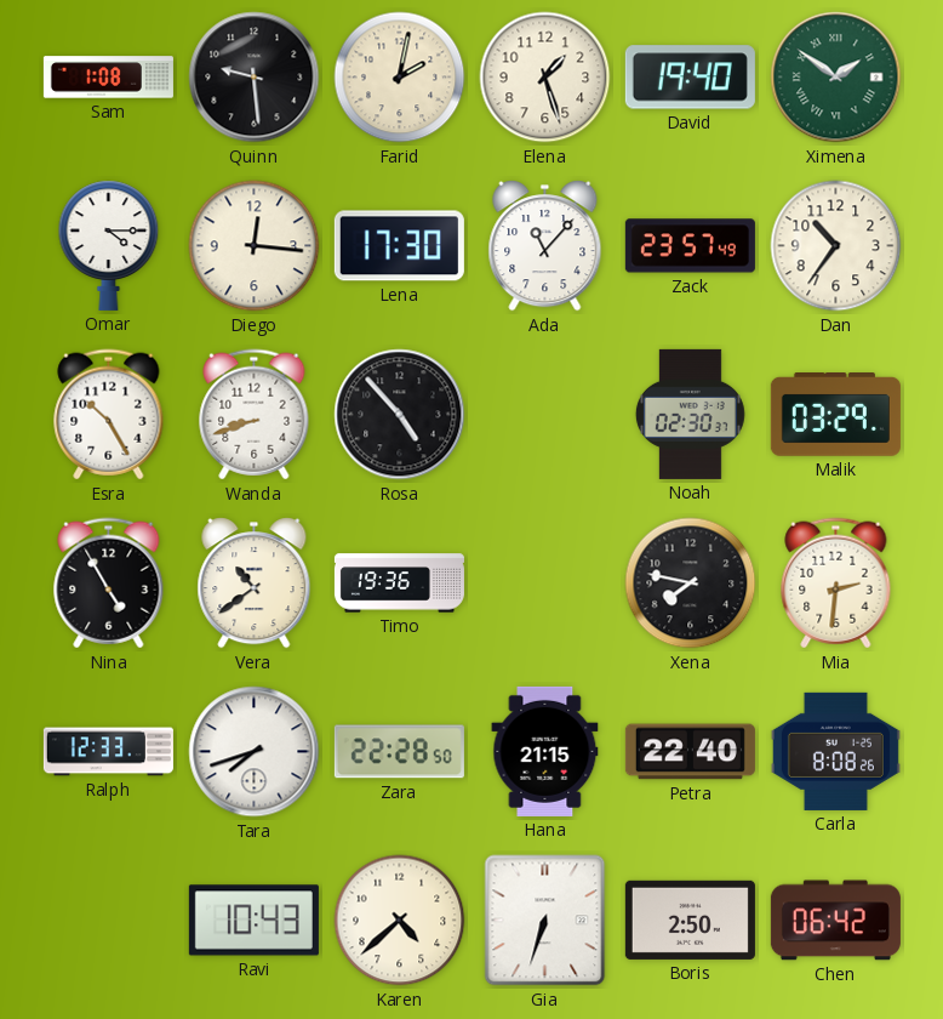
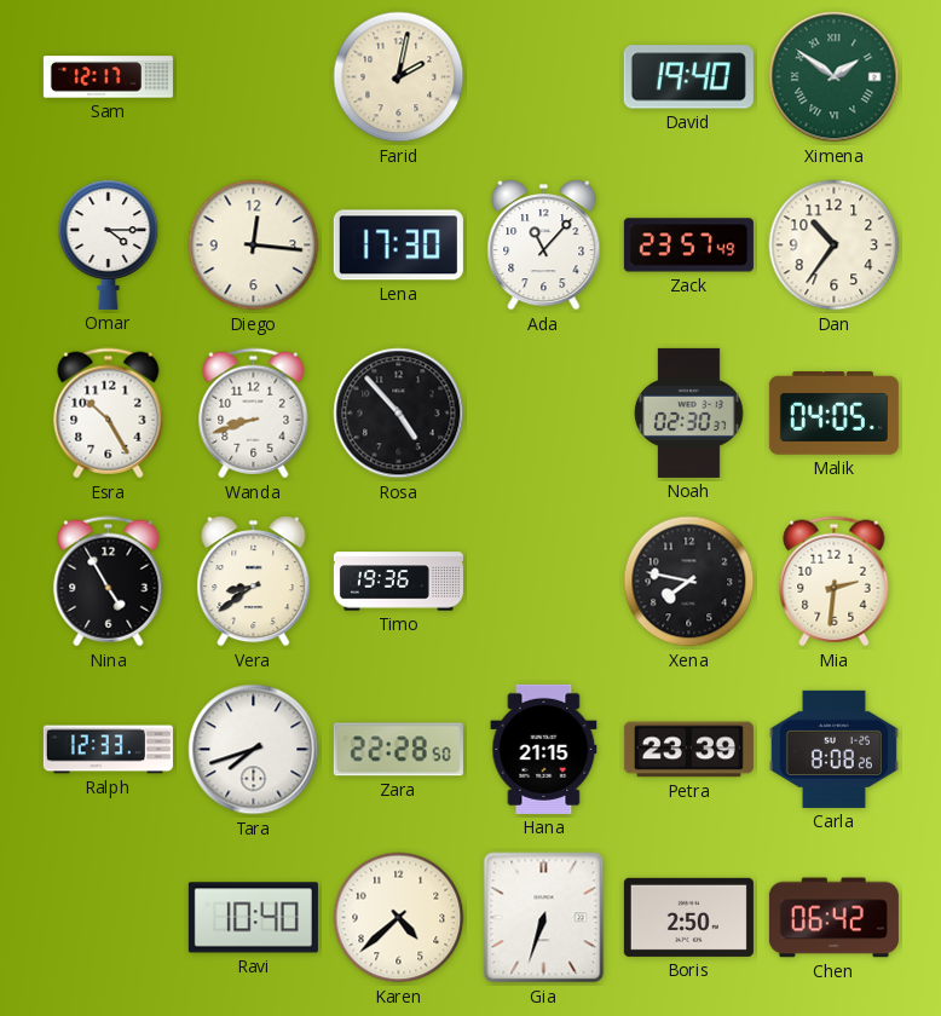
Sam: 1:08 -> 12:17 (108, 77)
Quinn: 9:29 -> none (255, 78)
Elena: 1:27 -> none (545, 78)
Malik: 03:29 -> 04:05 (833, 414)
Vera: 10:39 -> 8:39 (254, 582)
Petra: 22:40 -> 23:39 (688, 750)
Ravi: 10:43 -> 10:40 (253, 918)
